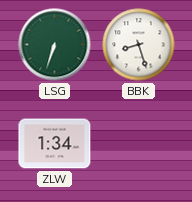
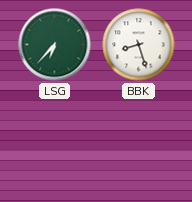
LSG: 6:33 -> 6:37 (55, 45)
ZLW: 1:34 -> none (55, 144)
